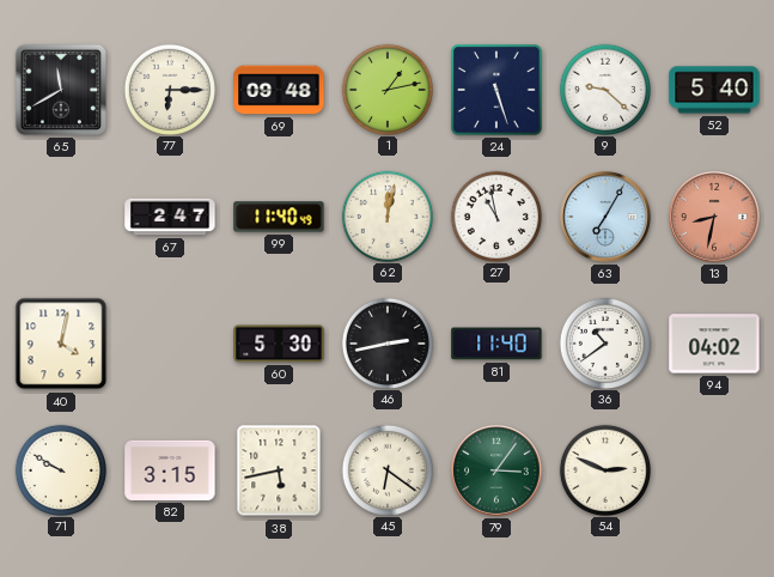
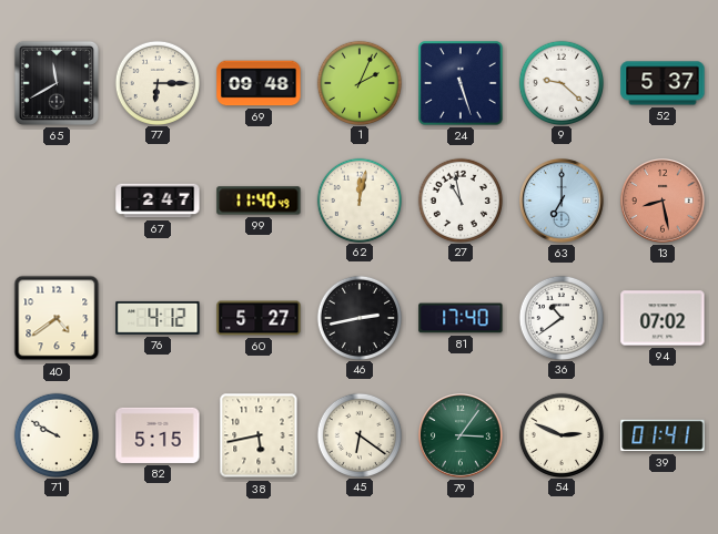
1: 1:13 -> 2:04 (358, 82)
52: 5:40 -> 5:37 (663, 83)
63: 7:05 -> 7:00 (563, 202)
13: 8:32 -> 8:28 (664, 202)
40: 4:02 -> 4:39 (57, 318)
76: none -> 4:12 (158, 318)
60: 5:30 -> 5:27 (259, 318)
81: 11:40 -> 17:40 (461, 318)
94: 04:02 -> 07:02 (663, 318)
82: 3:15 -> 5:15 (158, 435)
39: none -> 01:41 (663, 435)
